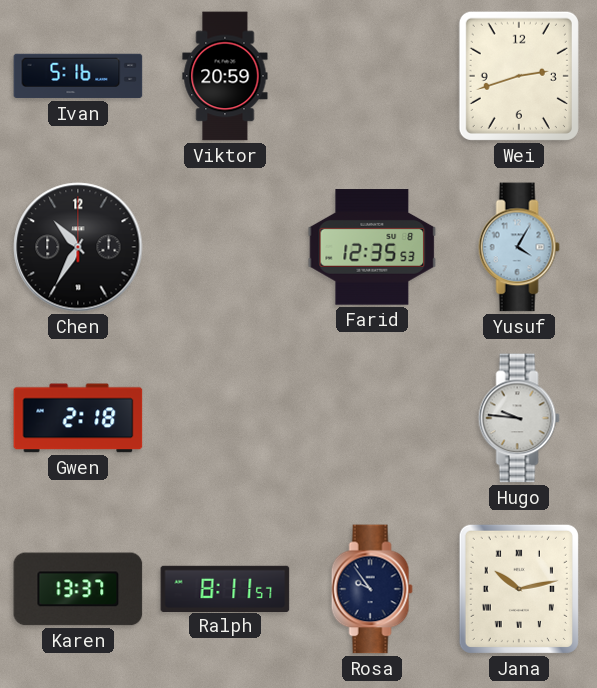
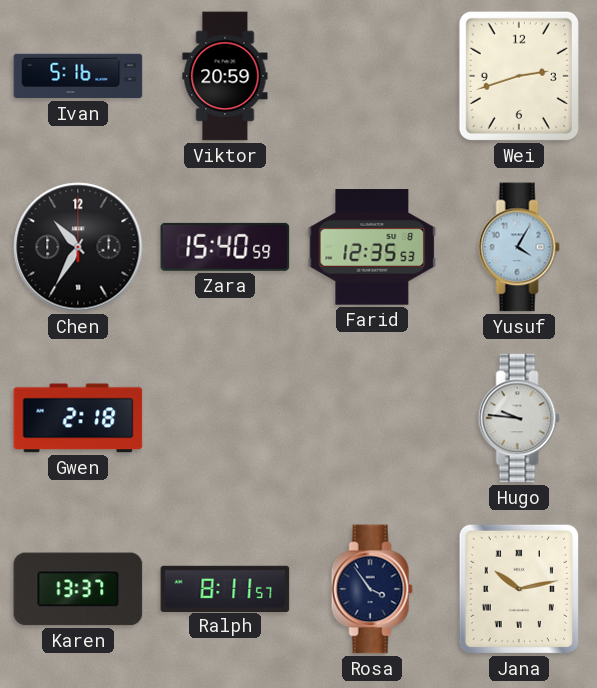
Zara: none -> 15:40 (225, 247)
Rosa: 9:54 -> 3:54 (372, 589)
